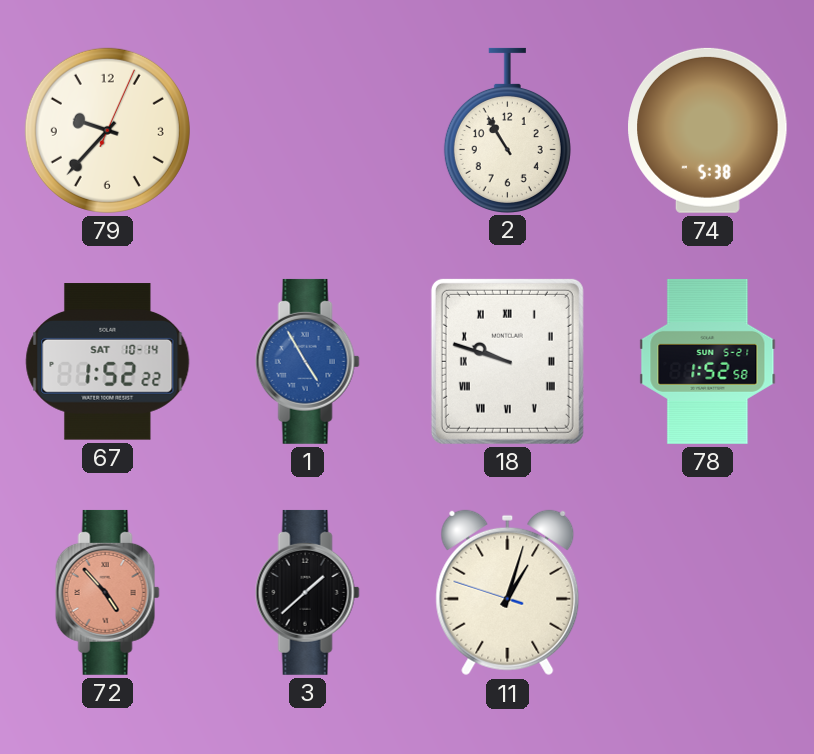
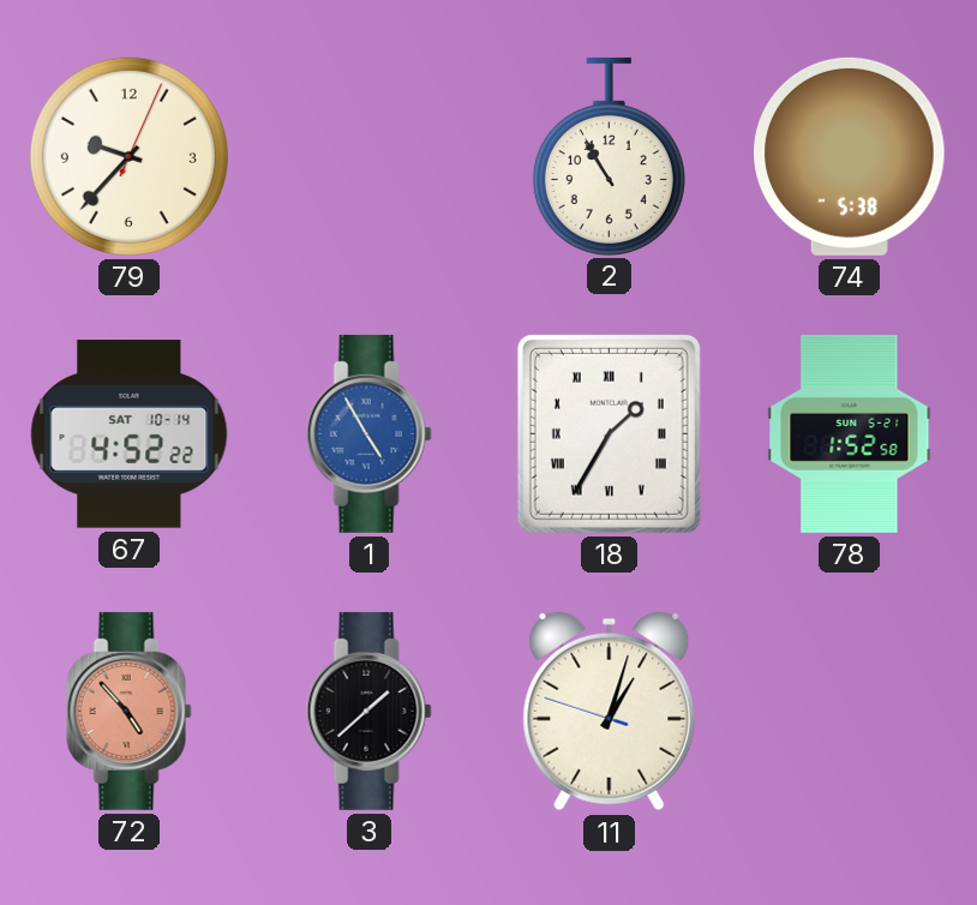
67: 1:52 -> 4:52 (130, 434)
18: 9:48 -> 1:35 (609, 433)
